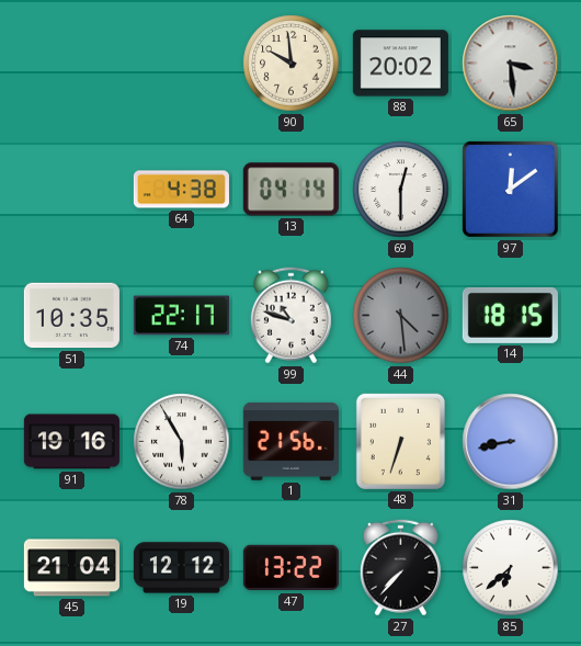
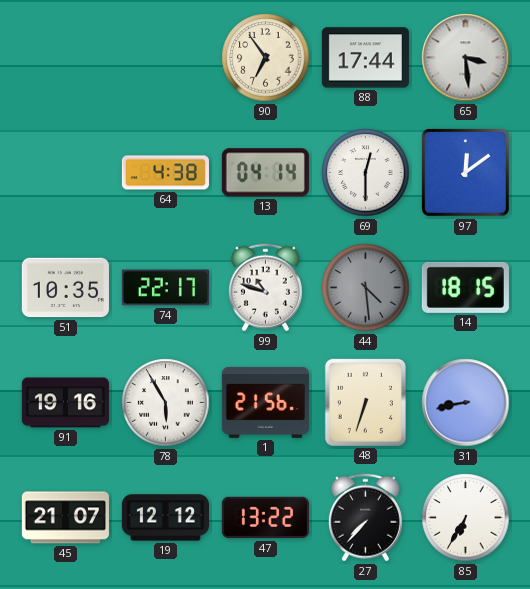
90: 9:59 -> 6:54 (266, 58)
88: 20:02 -> 17:44 (365, 58)
45: 21:04 -> 21:07 (65, 518)
85: 6:38 -> 6:35 (466, 518)
